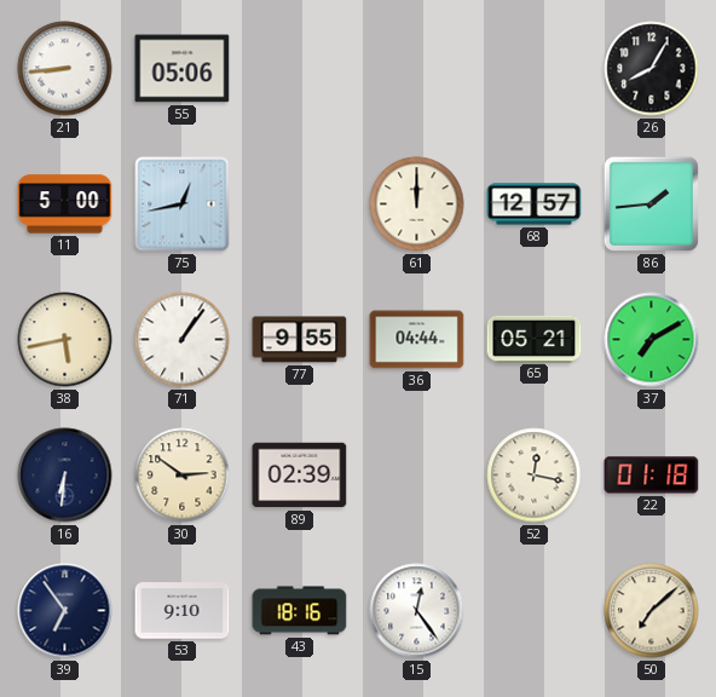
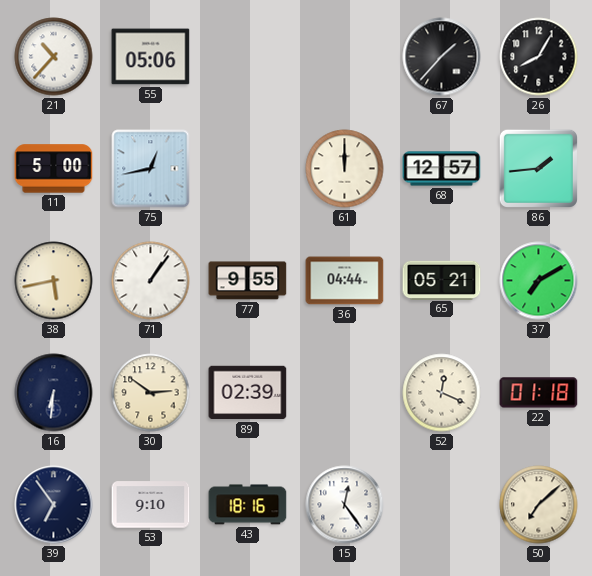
21: 8:44 -> 10:37 (54, 57)
67: none -> 1:37 (442, 57)
52: 12:17 -> 12:19 (442, 393)
